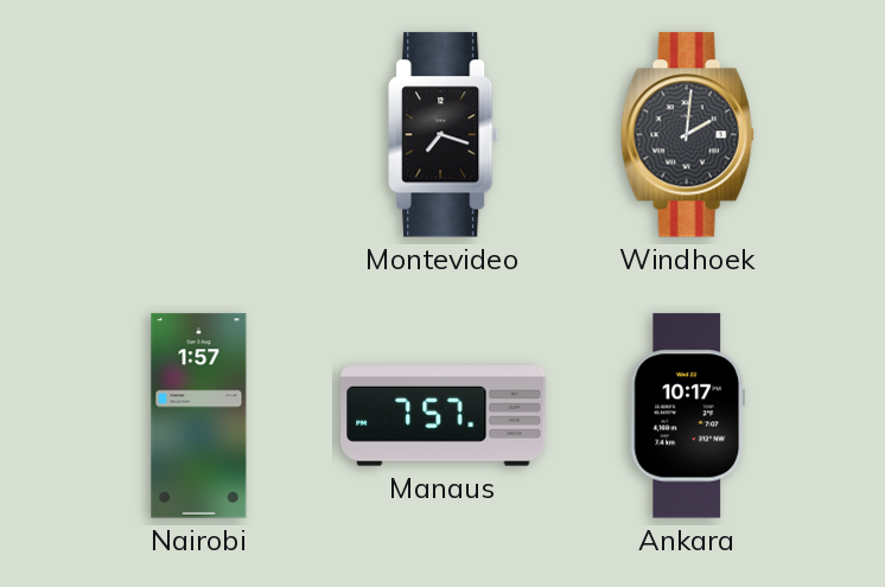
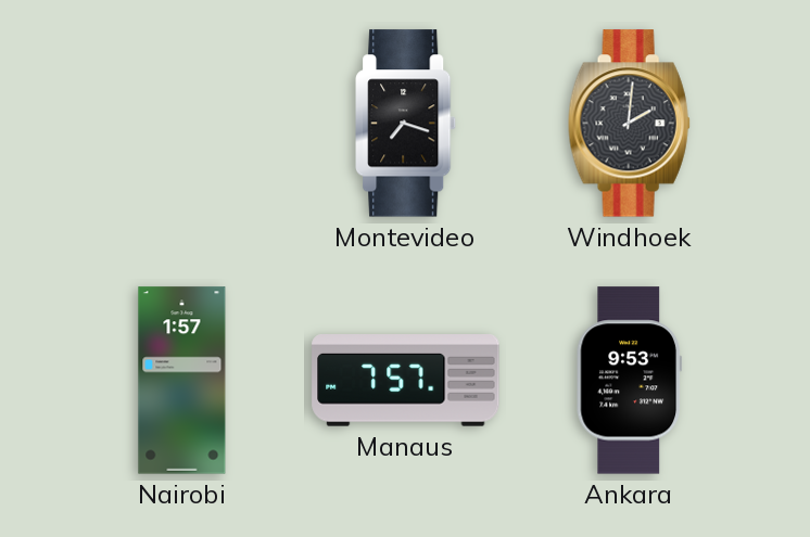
Ankara: 10:17 -> 9:53 (629, 381)
